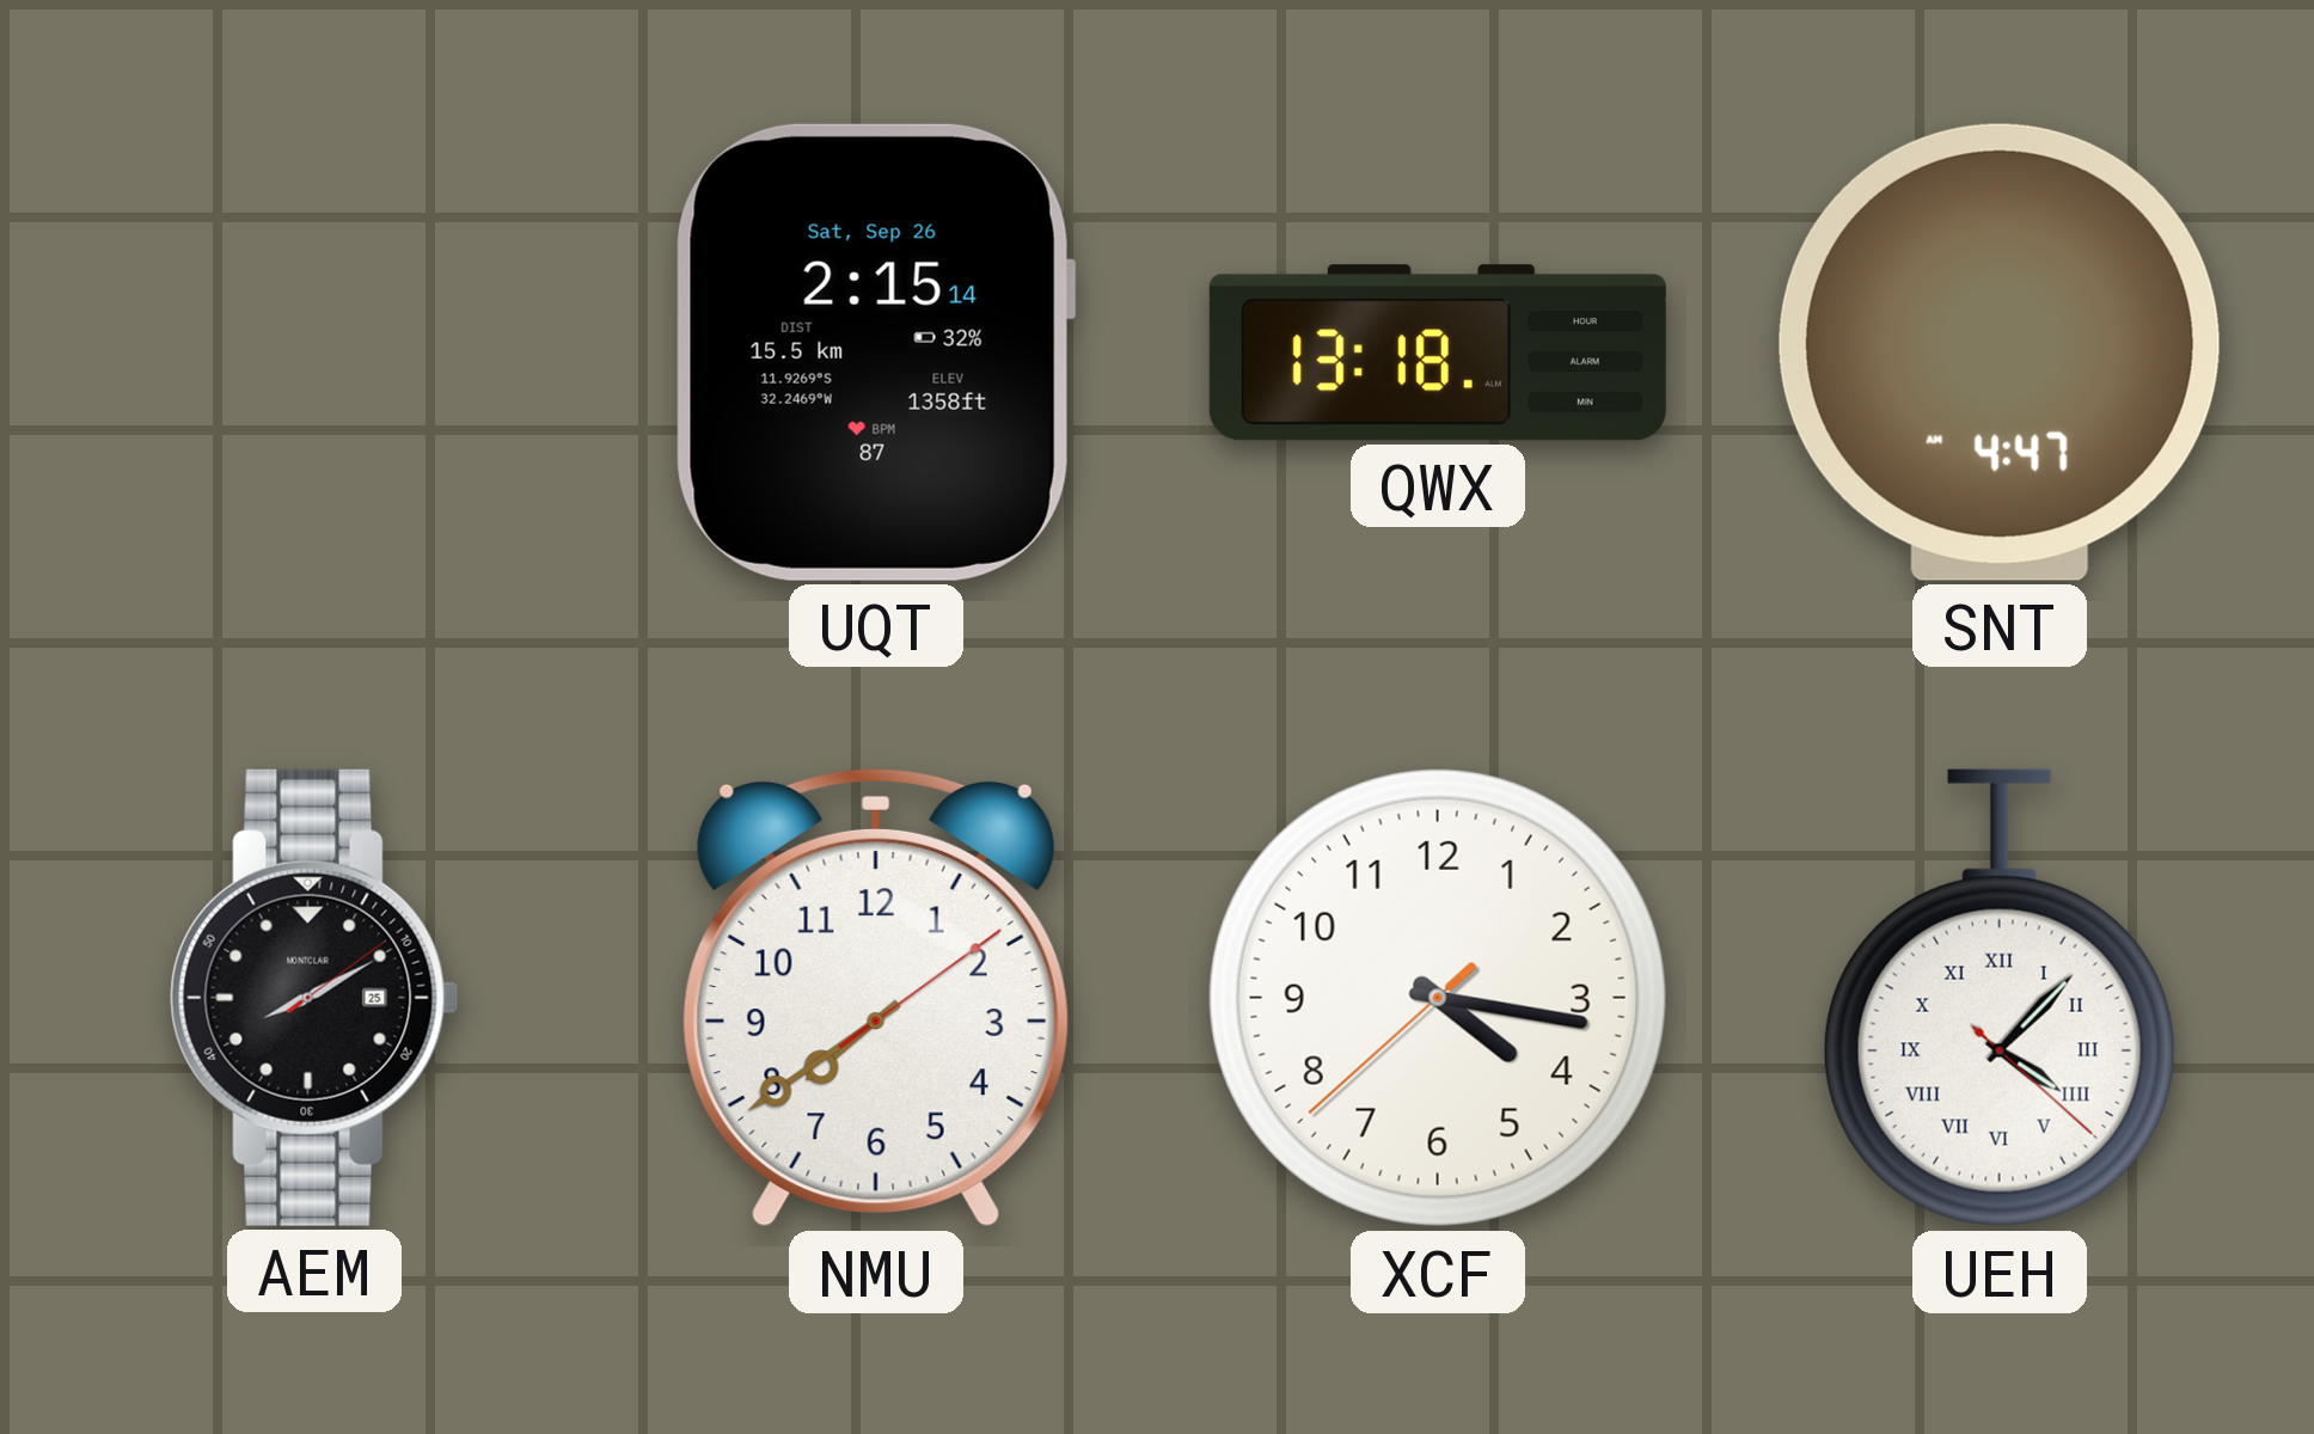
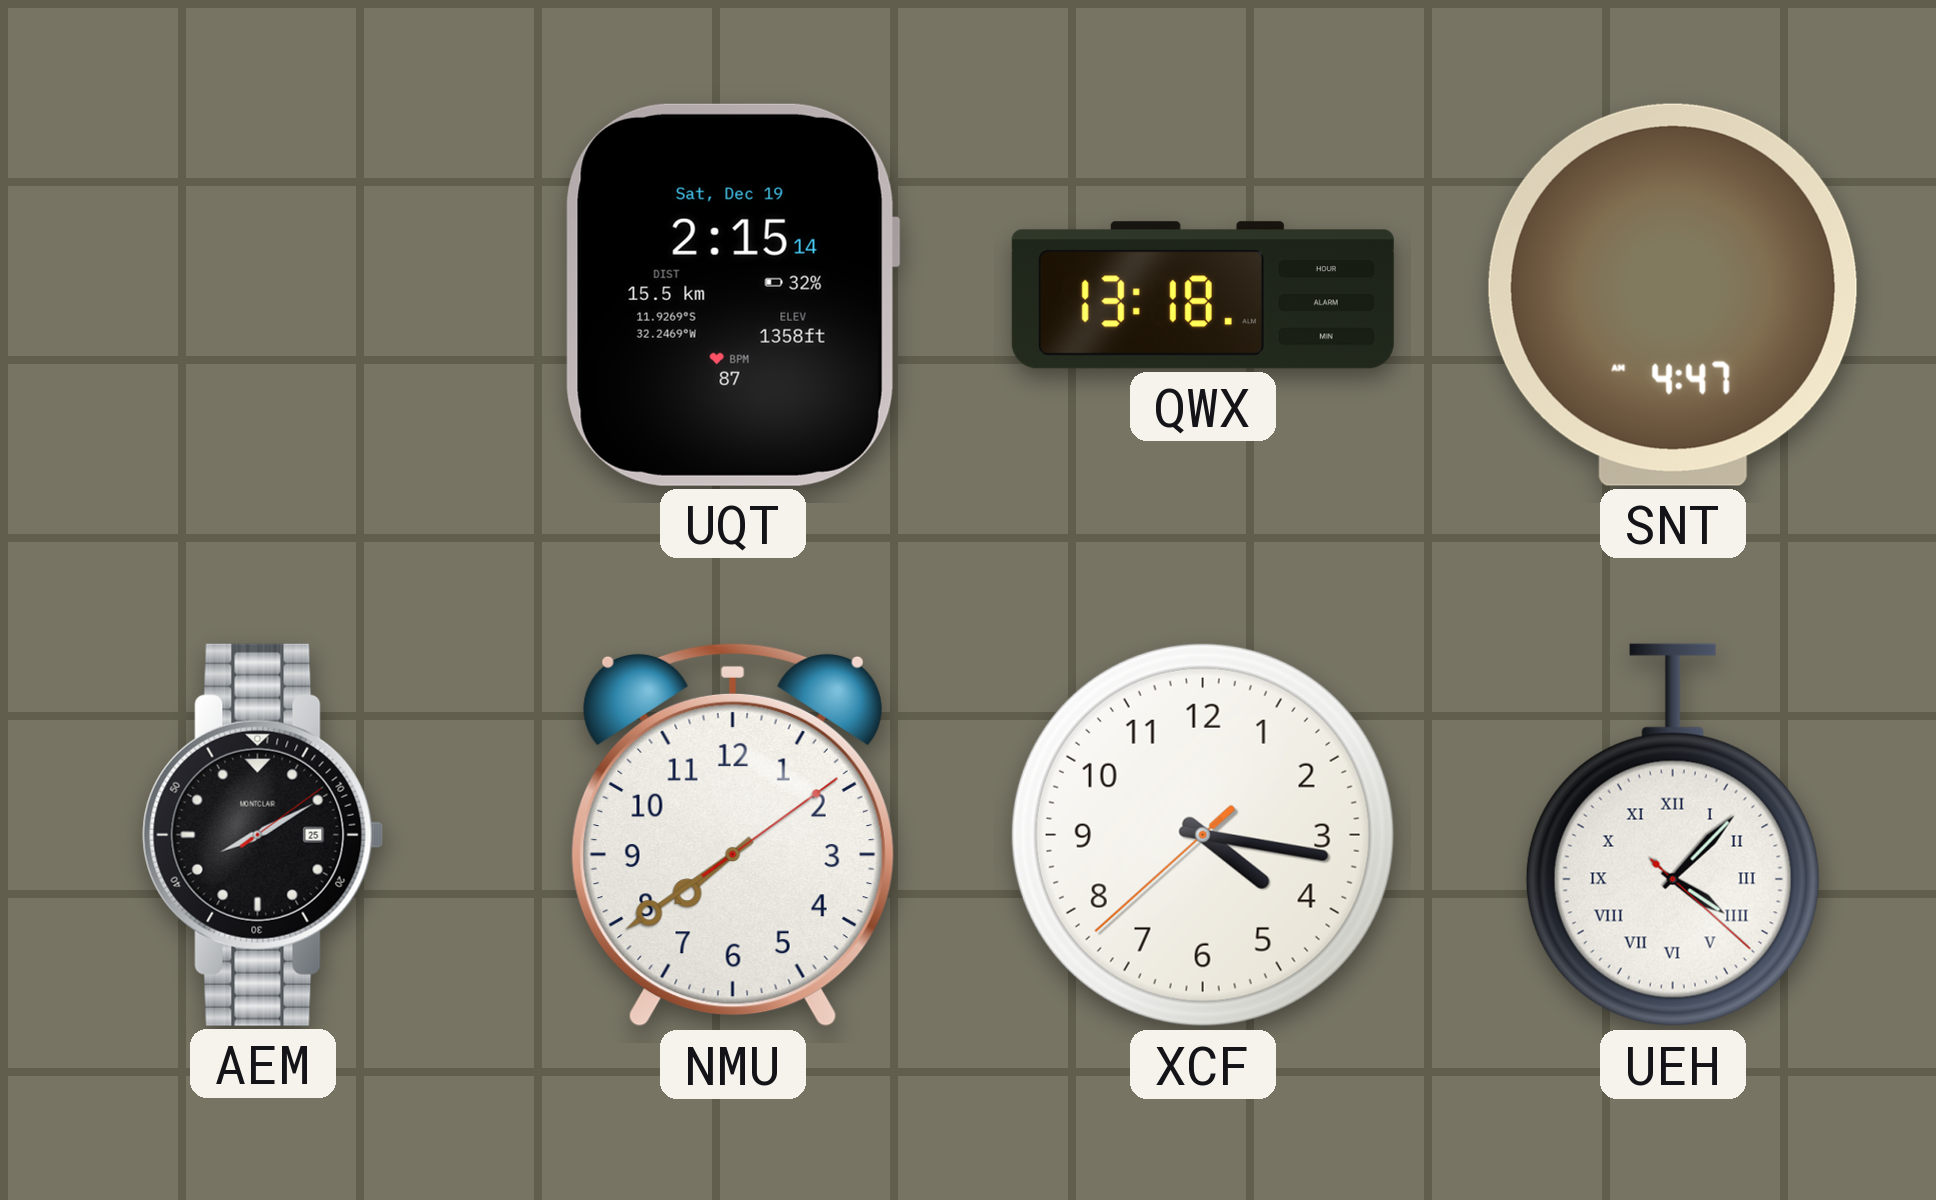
UQT date: Sat, Sep 26 -> Sat, Dec 19 (733, 295)
